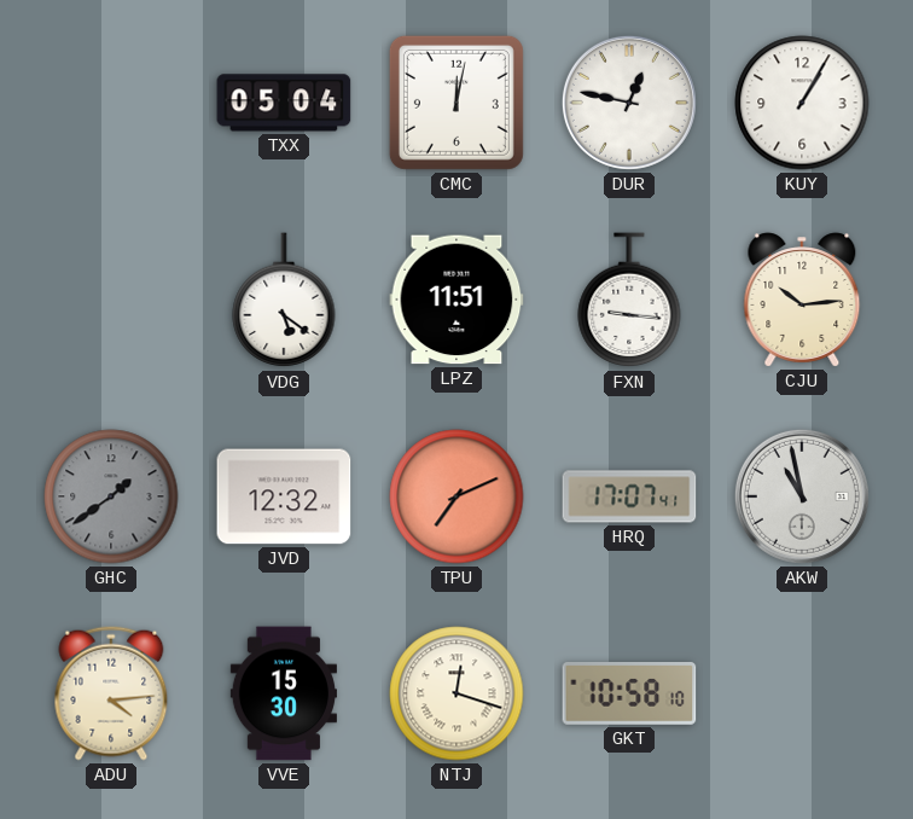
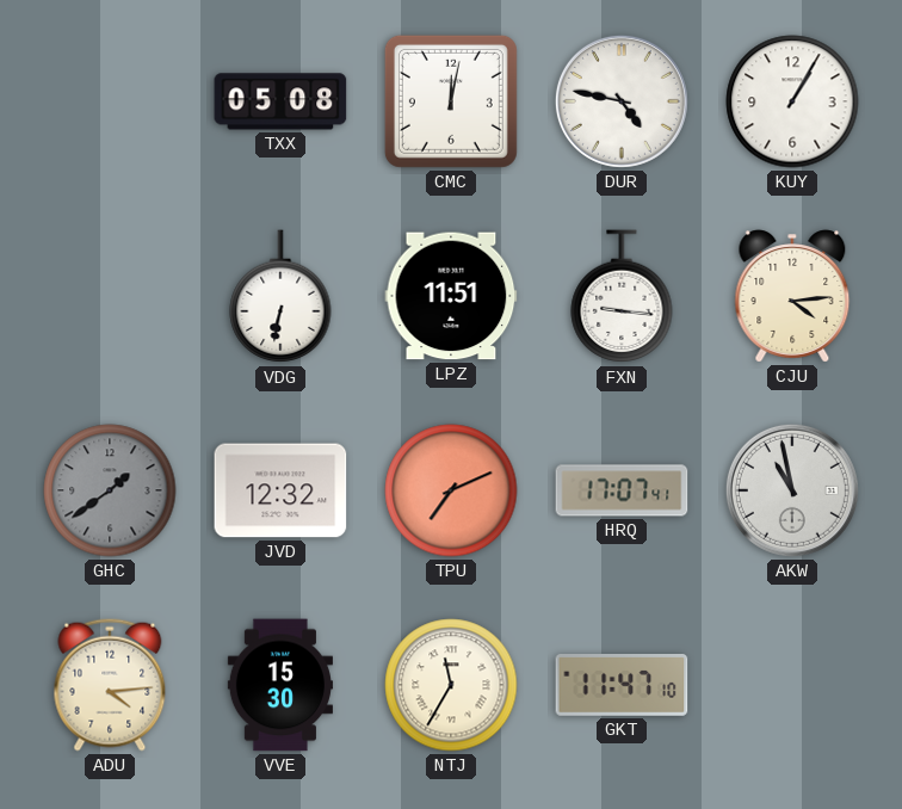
TXX: 05:04 -> 05:08 (280, 101)
DUR: 12:47 -> 4:47 (622, 101)
VDG: 5:21 -> 6:32 (280, 297)
CJU: 10:14 -> 4:14 (792, 296)
NTJ: 12:18 -> 11:35 (451, 685)
GKT: 10:58 -> 11:47 (622, 686)
